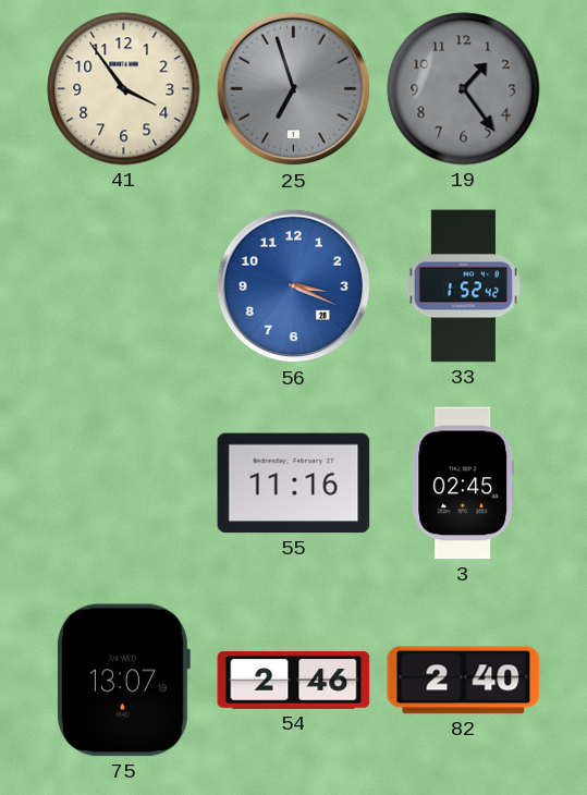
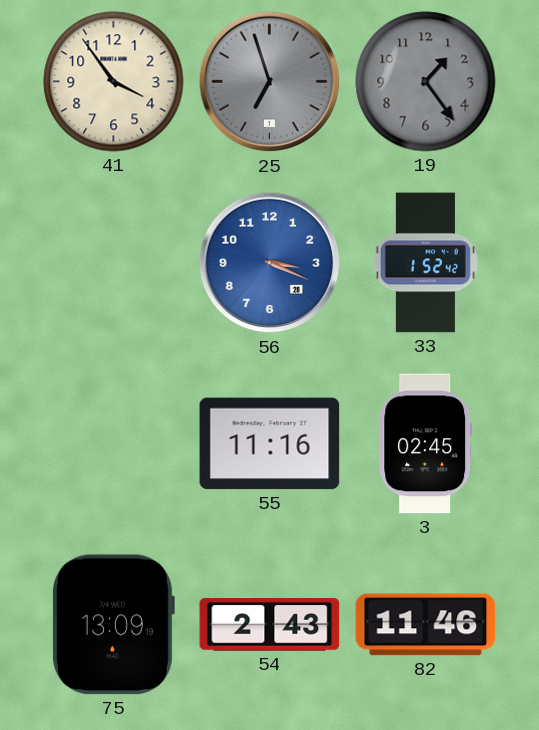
75: 13:07 -> 13:09 (113, 625)
54: 2:46 -> 2:43 (270, 625)
82: 2:40 -> 11:46 (426, 625)
